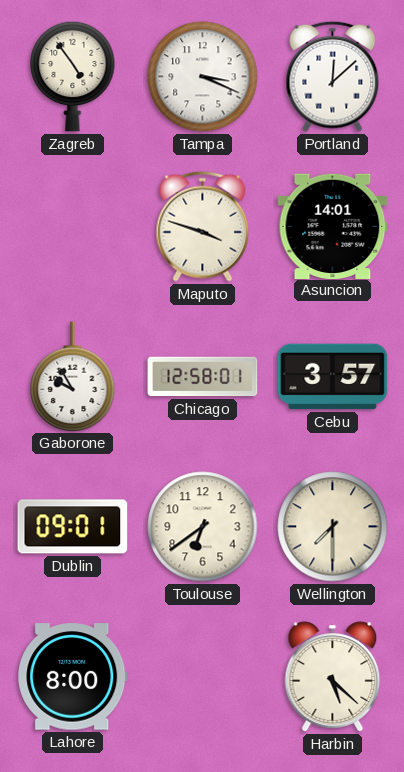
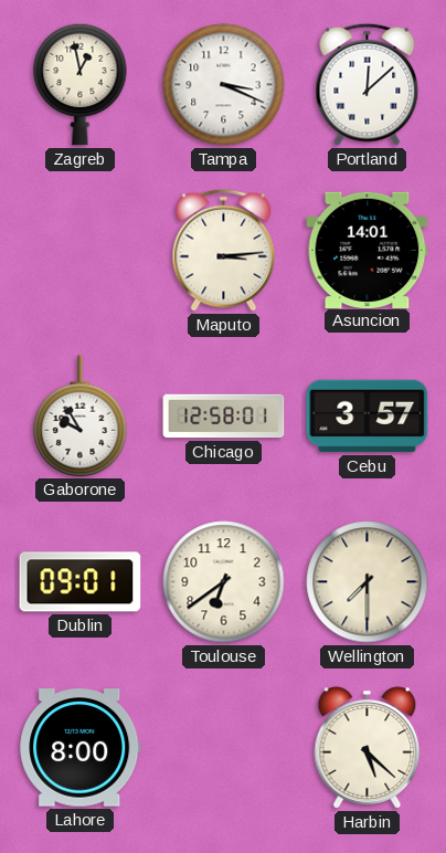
Zagreb: 4:54 -> 12:58 (81, 84)
Maputo: 3:48 -> 3:14 (224, 250)
